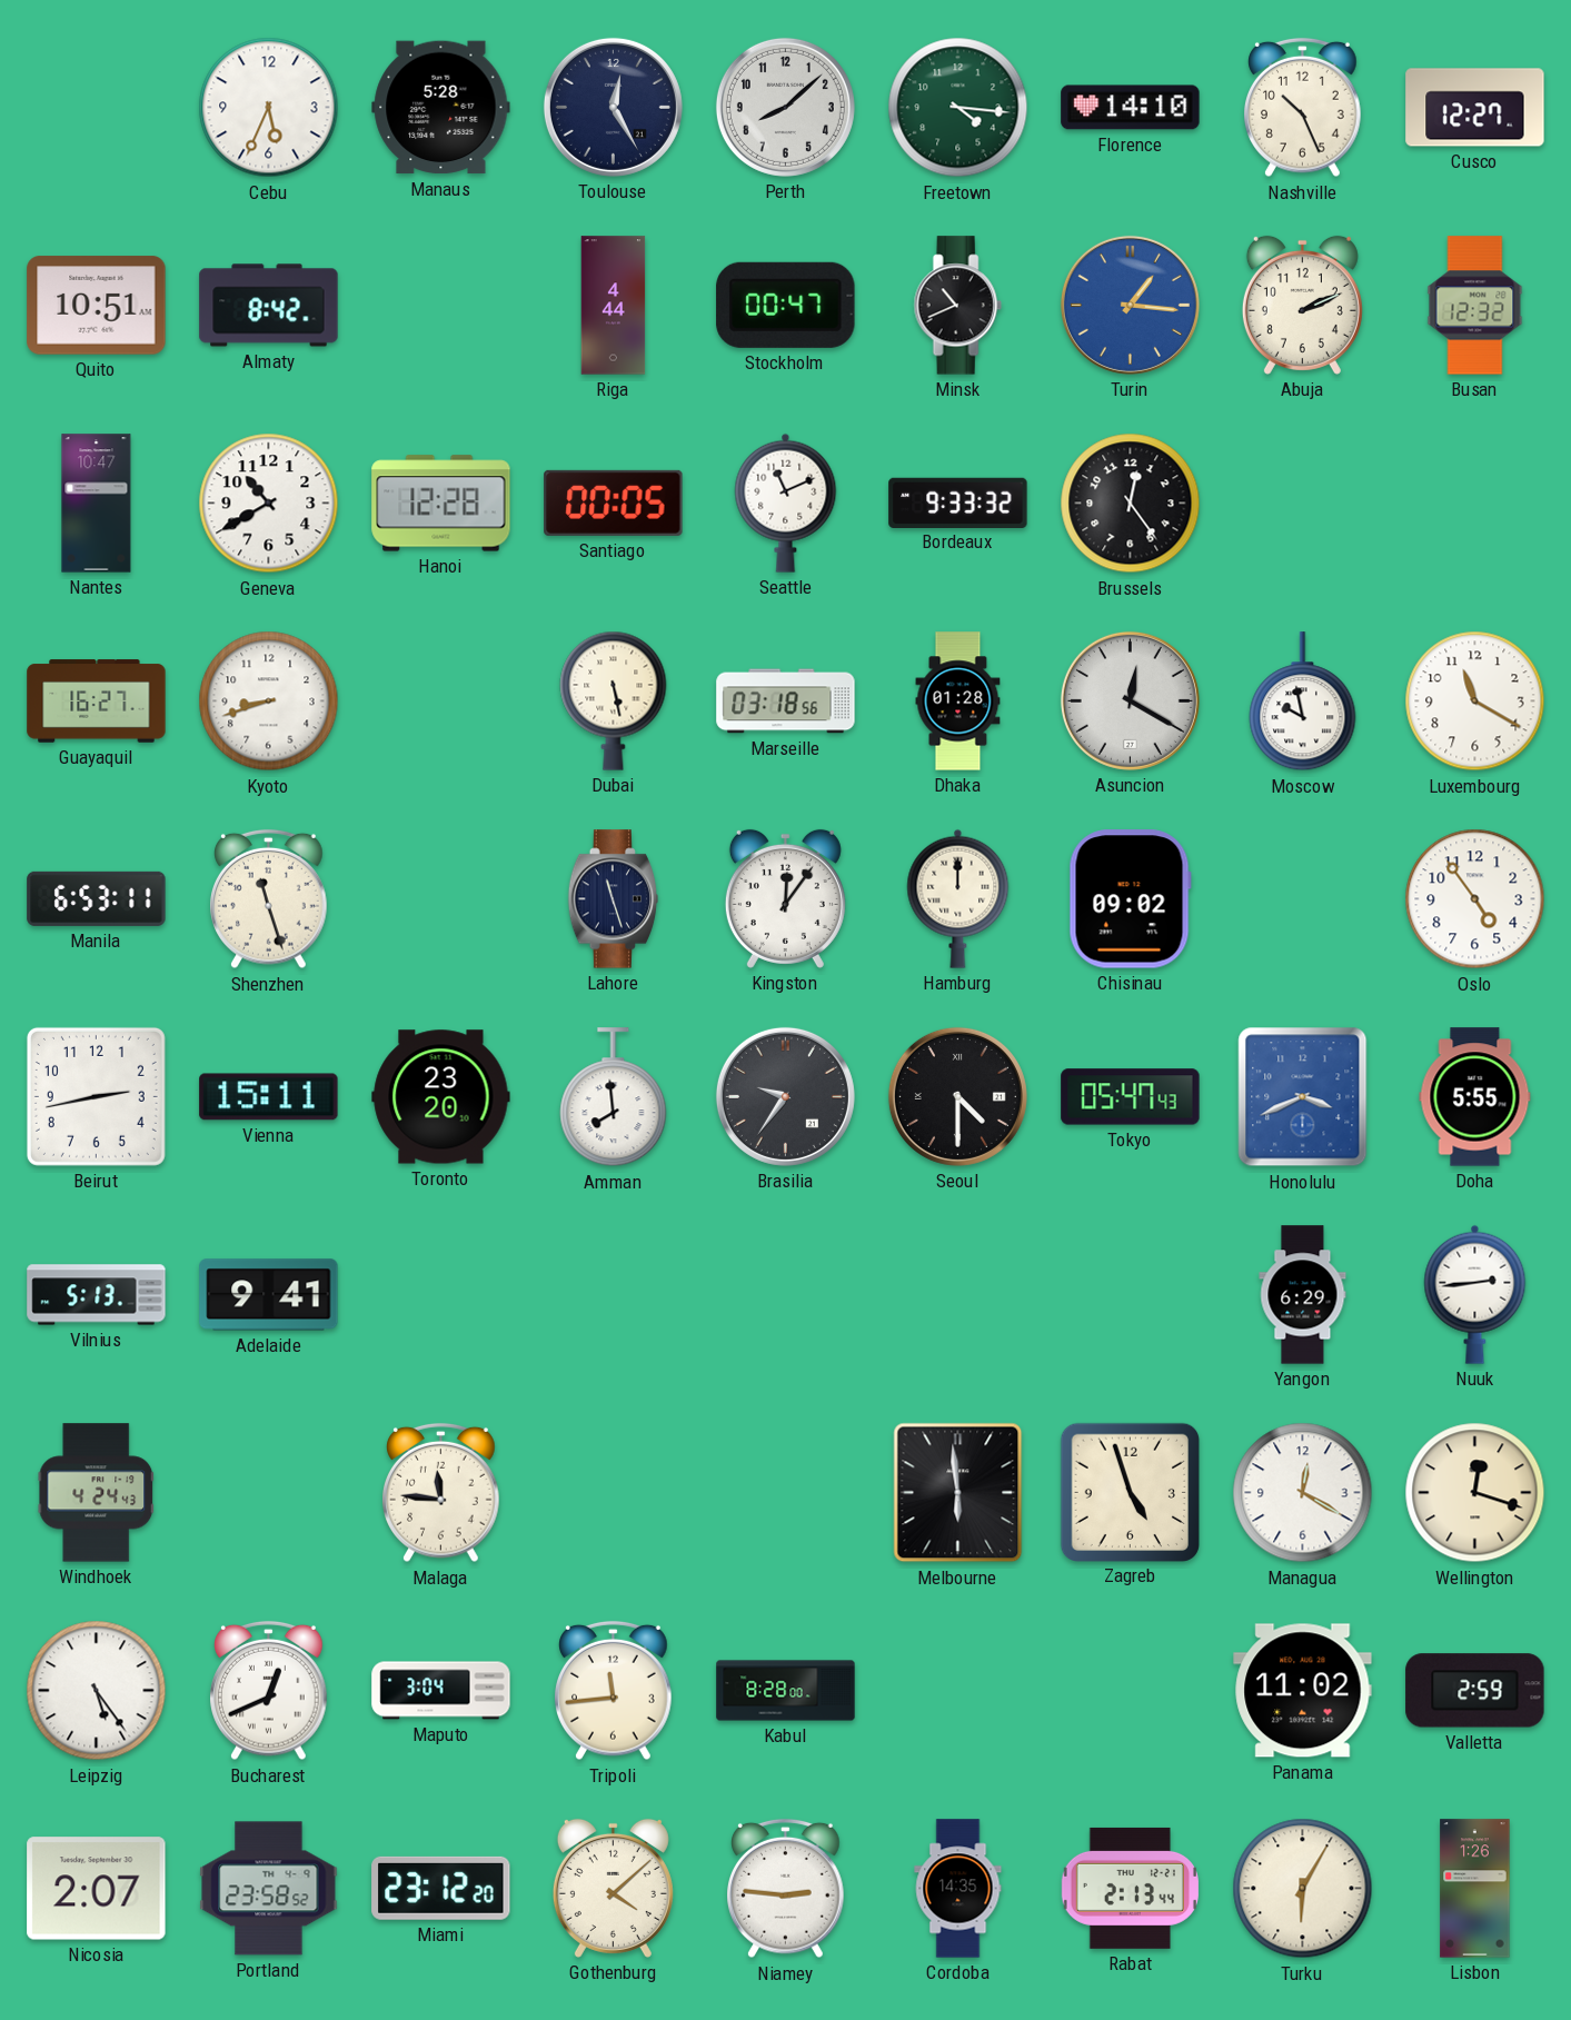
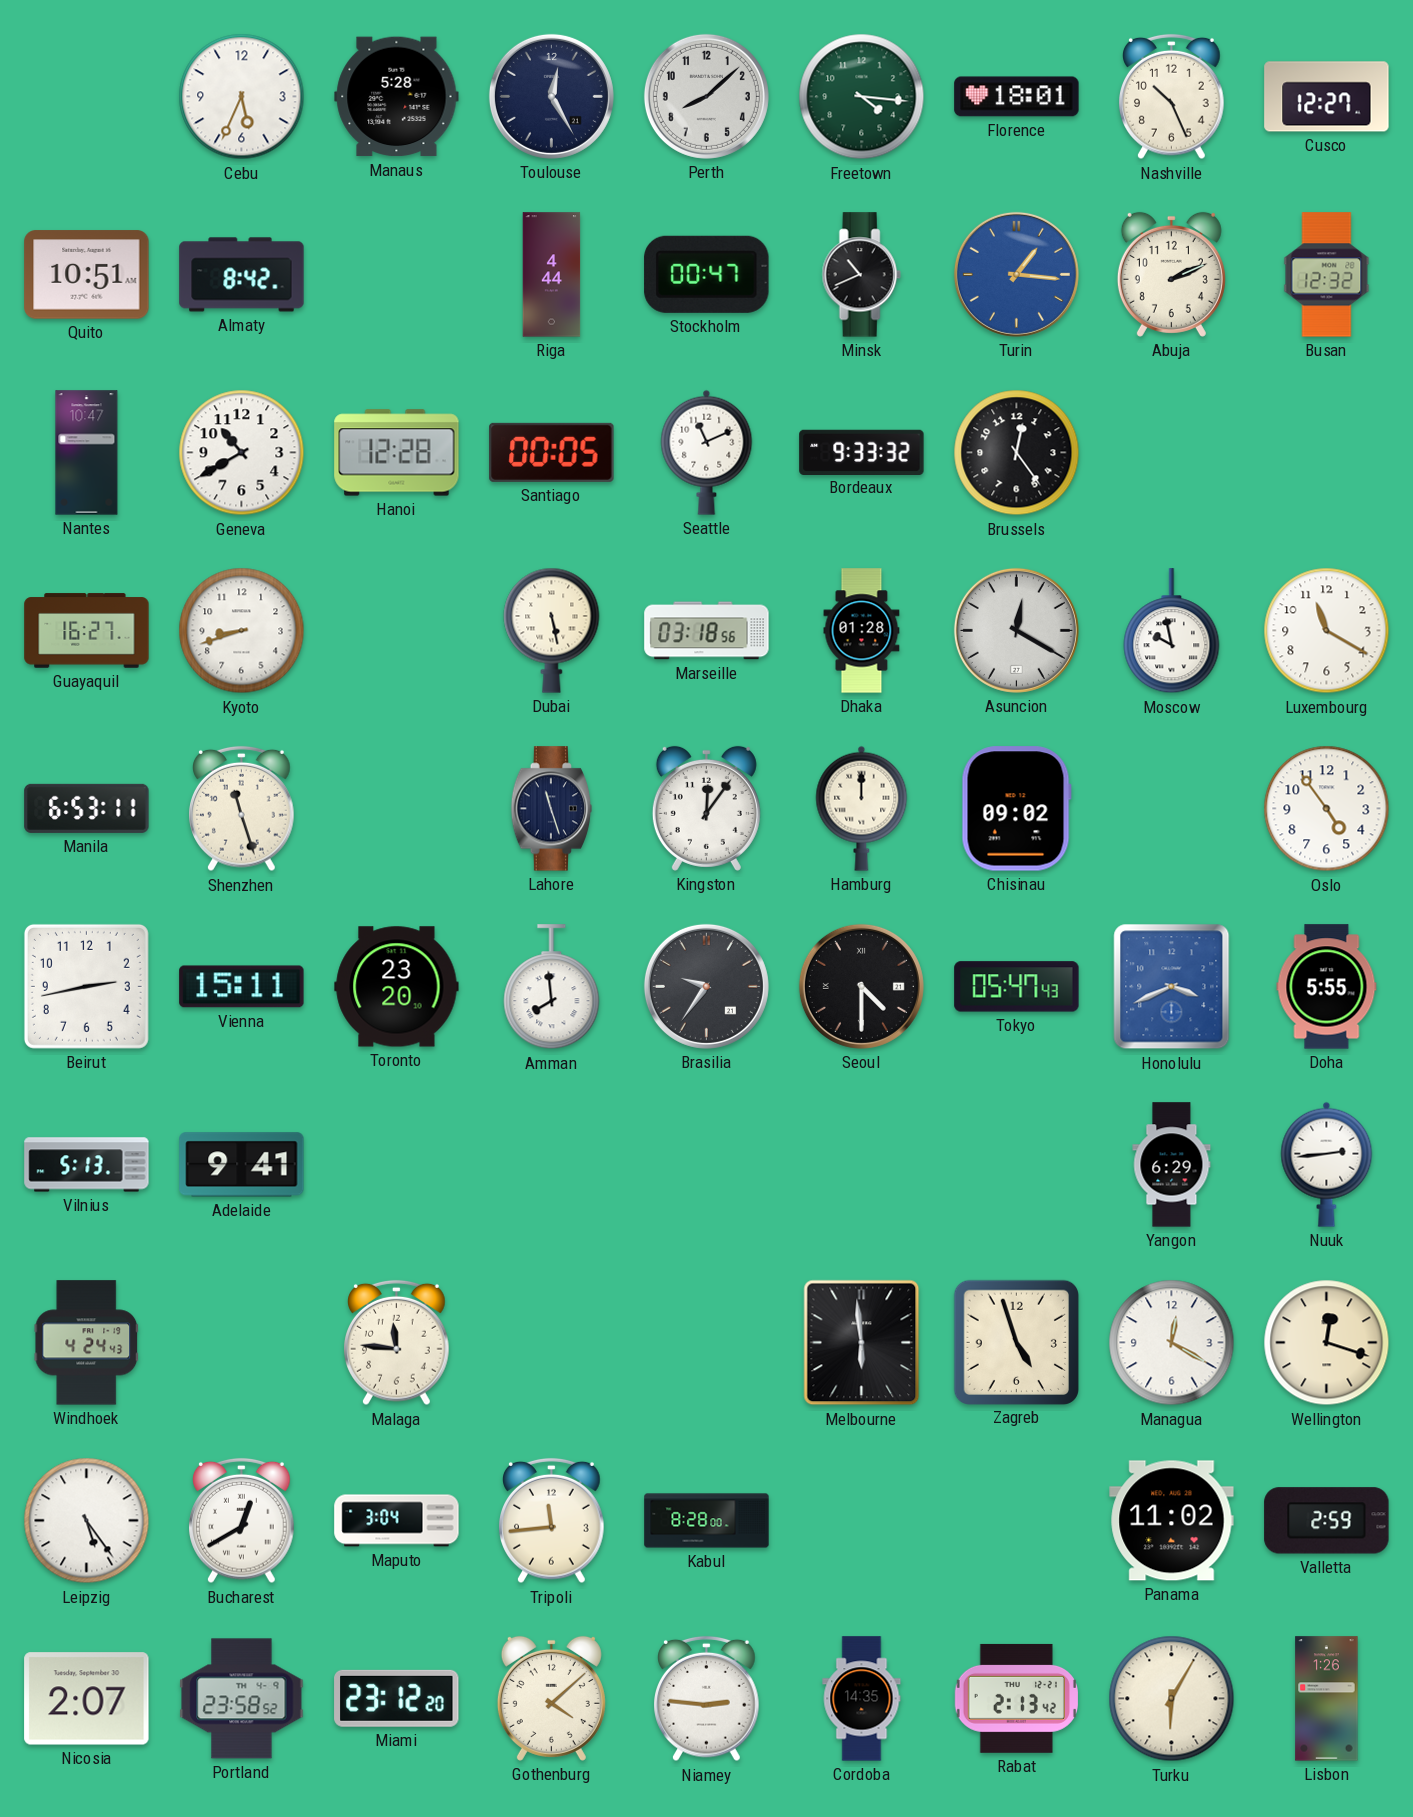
Florence: 14:10 -> 18:01 (1017, 97)
Bucharest: 12:41 -> 12:40 (242, 1521)
Rabat: 2:13:44 -> 2:13:42 (1016, 1698)
